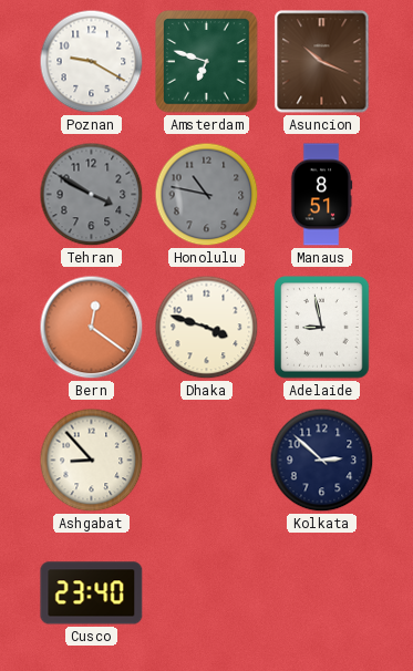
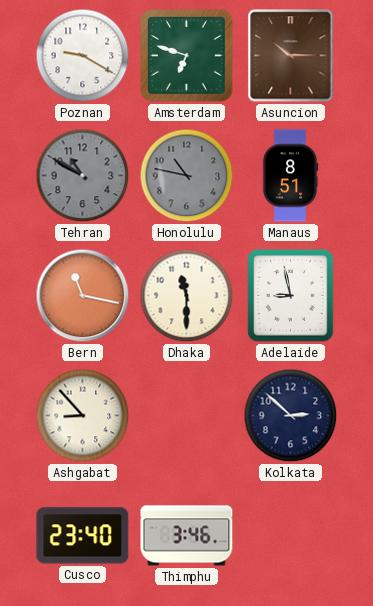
Asuncion: 10:19 -> 10:15 (291, 56)
Tehran: 3:50 -> 10:50 (83, 176)
Bern: 12:21 -> 11:17 (83, 296)
Dhaka: 3:48 -> 11:30 (187, 296)
Thimphu: none -> 3:46 (187, 536)
